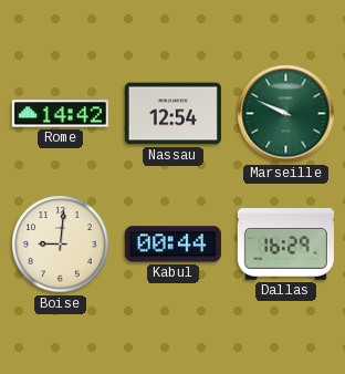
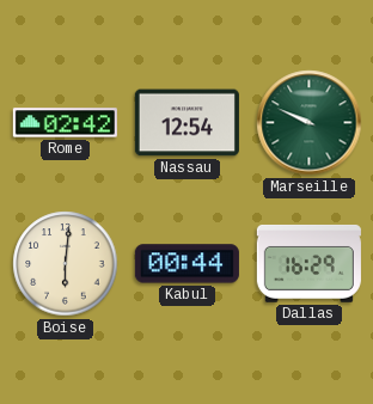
Rome: 14:42 -> 02:42 (65, 123)
Boise: 9:01 -> 6:01 (66, 264)
